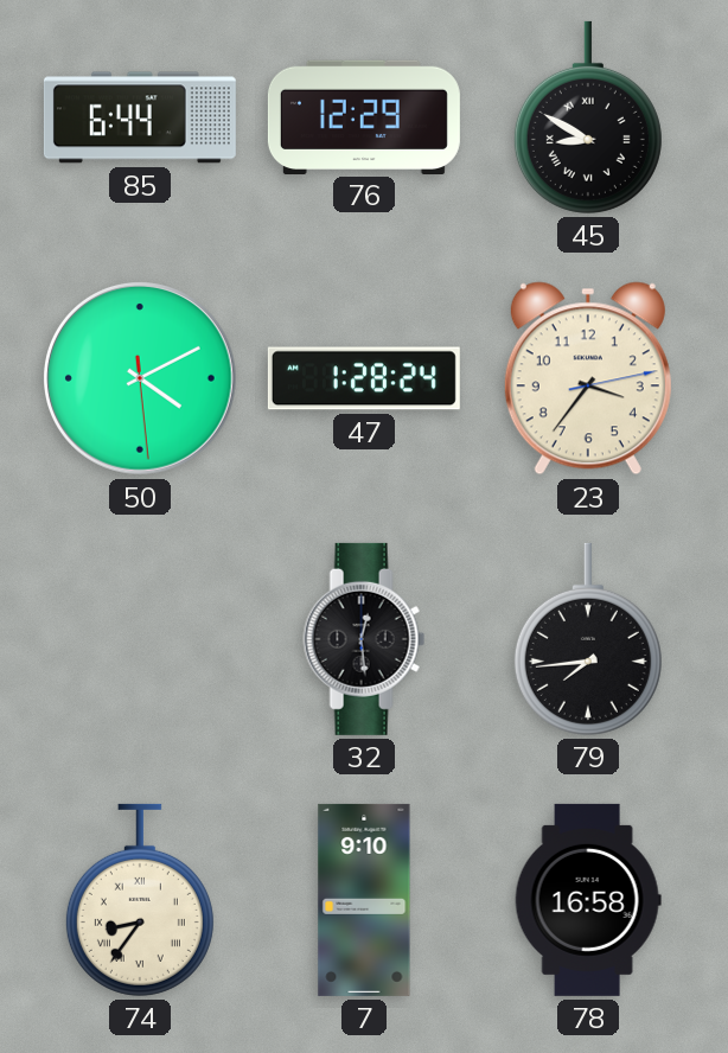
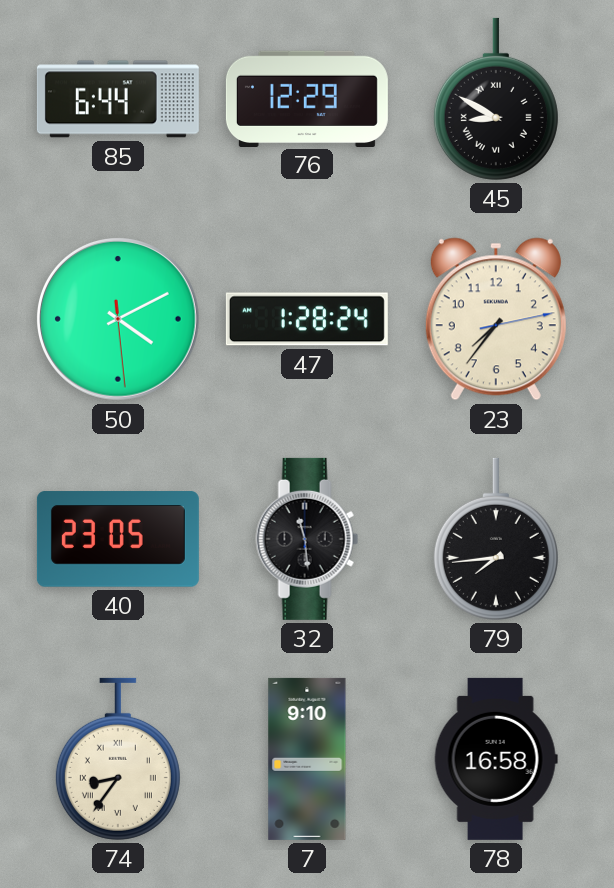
23: 3:36 -> 7:36 (496, 319)
40: none -> 23:05 (118, 539)
32: 12:29 -> 11:29 (307, 539)
